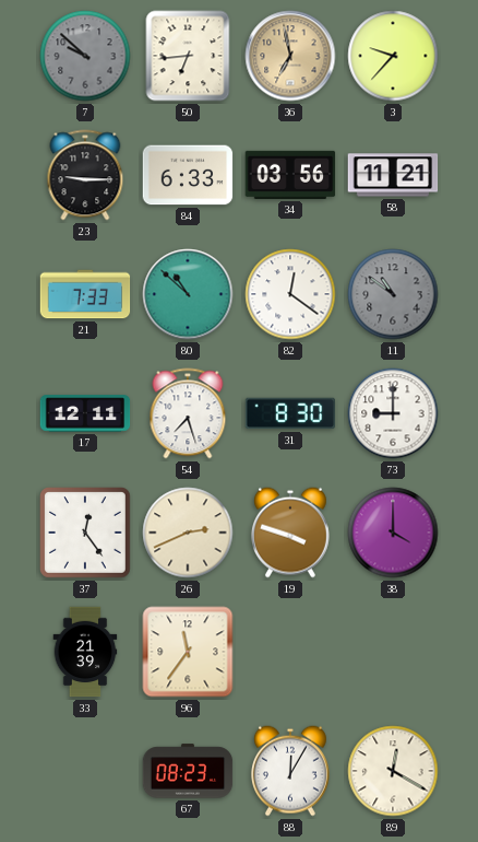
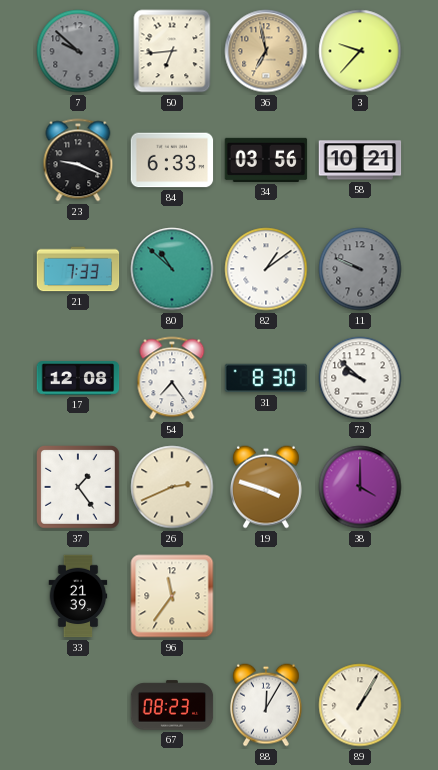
23: 9:15 -> 9:19 (78, 160)
58: 11:21 -> 10:21 (360, 160)
82: 12:21 -> 1:09 (266, 269)
11: 10:51 -> 9:49 (360, 269)
17: 12:11 -> 12:08 (78, 378)
54: 7:27 -> 7:24 (172, 378)
73: 9:00 -> 9:52 (360, 378)
37: 12:24 -> 1:24 (79, 488)
89: 12:20 -> 1:05 (360, 705)
